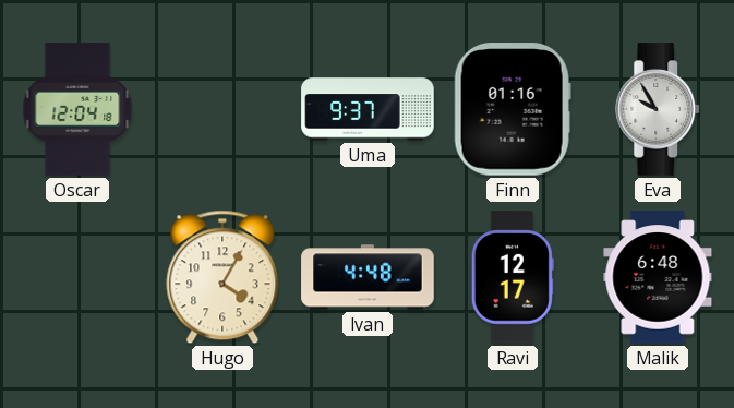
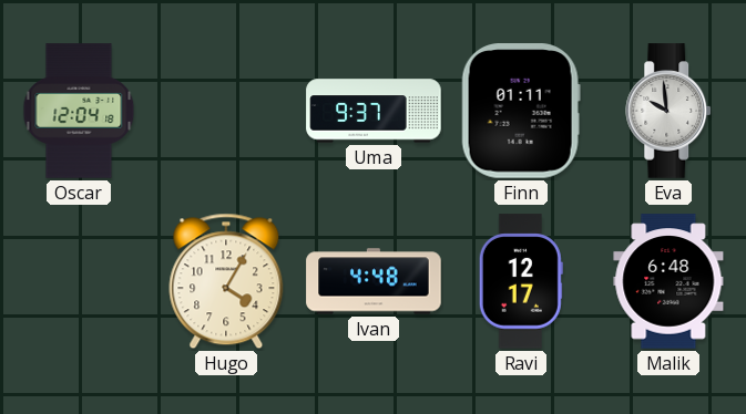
Finn: 01:16 -> 01:11 (521, 111)
Eva: 9:55 -> 9:59 (670, 111)
